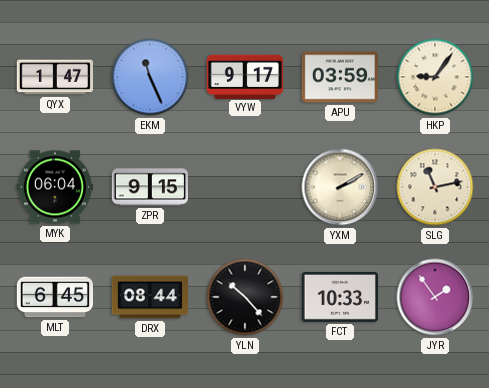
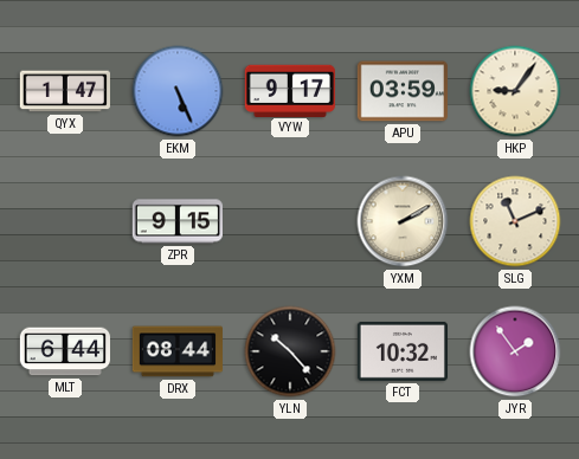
EKM: 11:26 -> 5:26 (178, 91)
MYK: 06:04 -> none (54, 187)
SLG: 11:13 -> 11:11 (515, 221)
MLT: 6:45 -> 6:44 (64, 351)
FCT: 10:33 -> 10:32 (401, 351)
